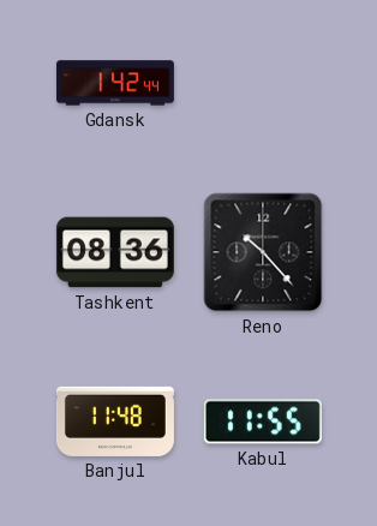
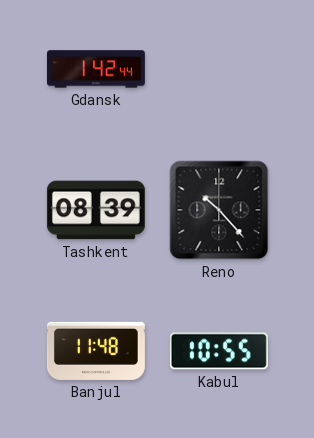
Tashkent: 08:36 -> 08:39 (96, 210)
Kabul: 11:55 -> 10:55 (219, 351)
